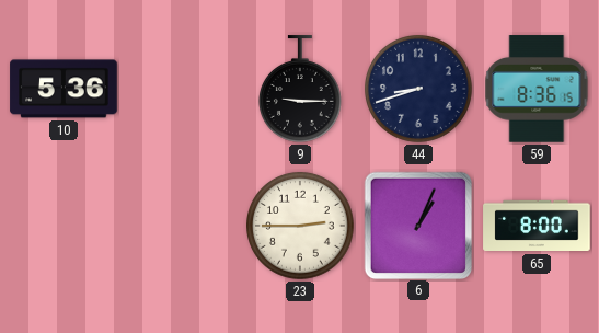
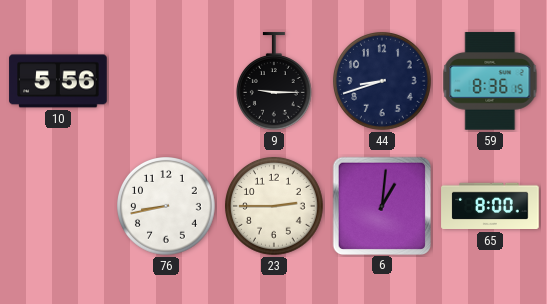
10: 5:36 -> 5:56 (58, 81)
76: none -> 8:43 (167, 207)
6: 1:04 -> 1:01 (381, 205)
